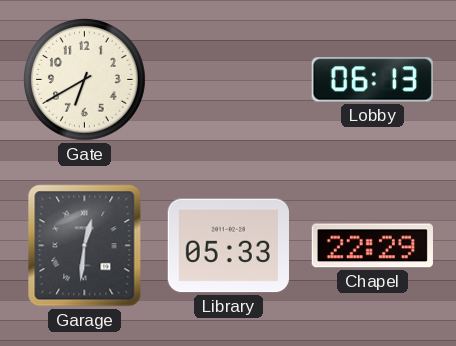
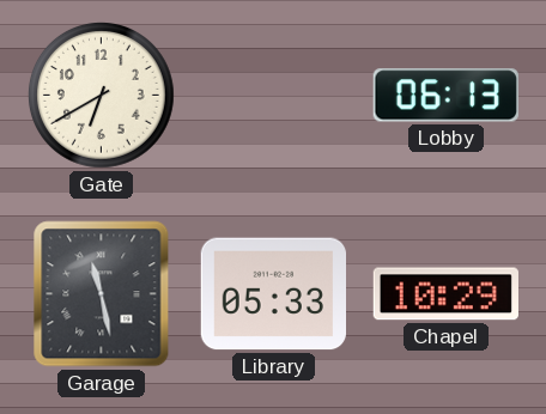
Garage: 12:31 -> 11:28 (102, 294)
Chapel: 22:29 -> 10:29 (445, 294)
